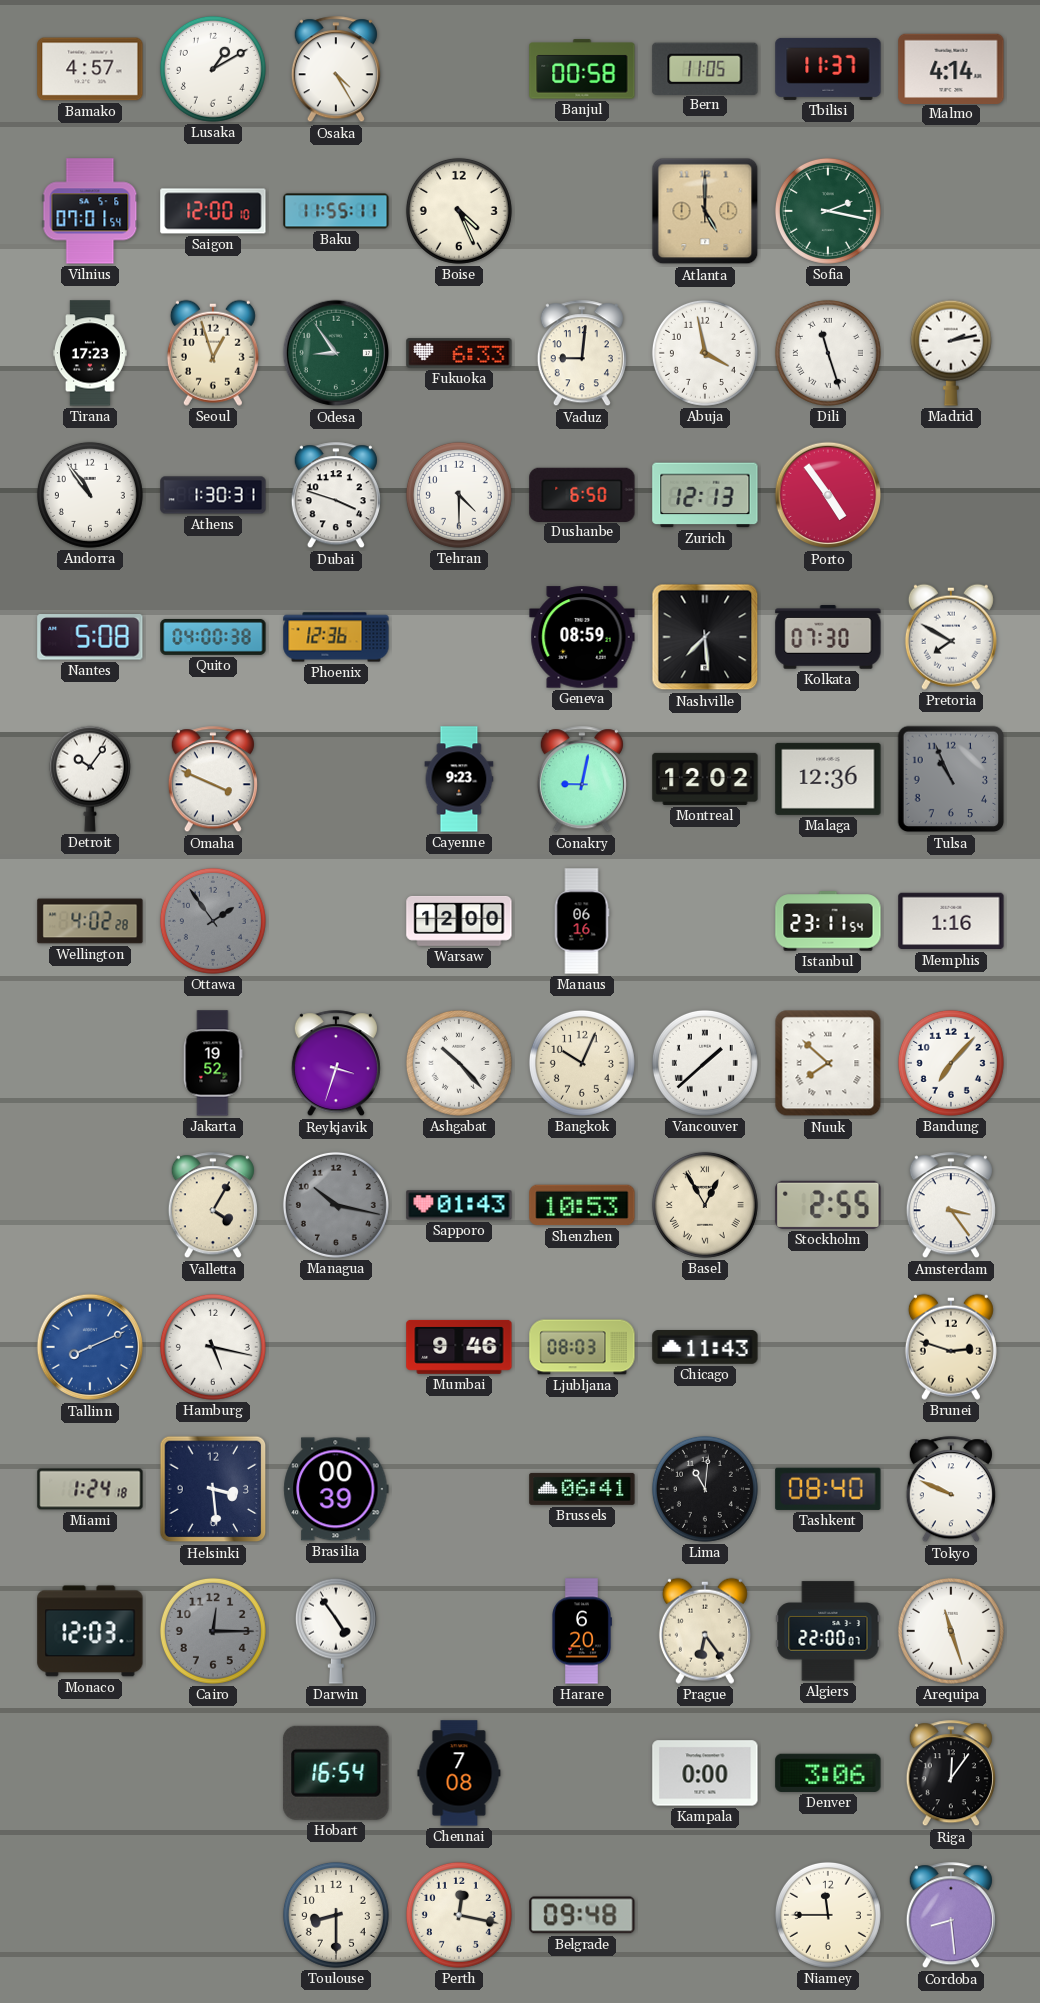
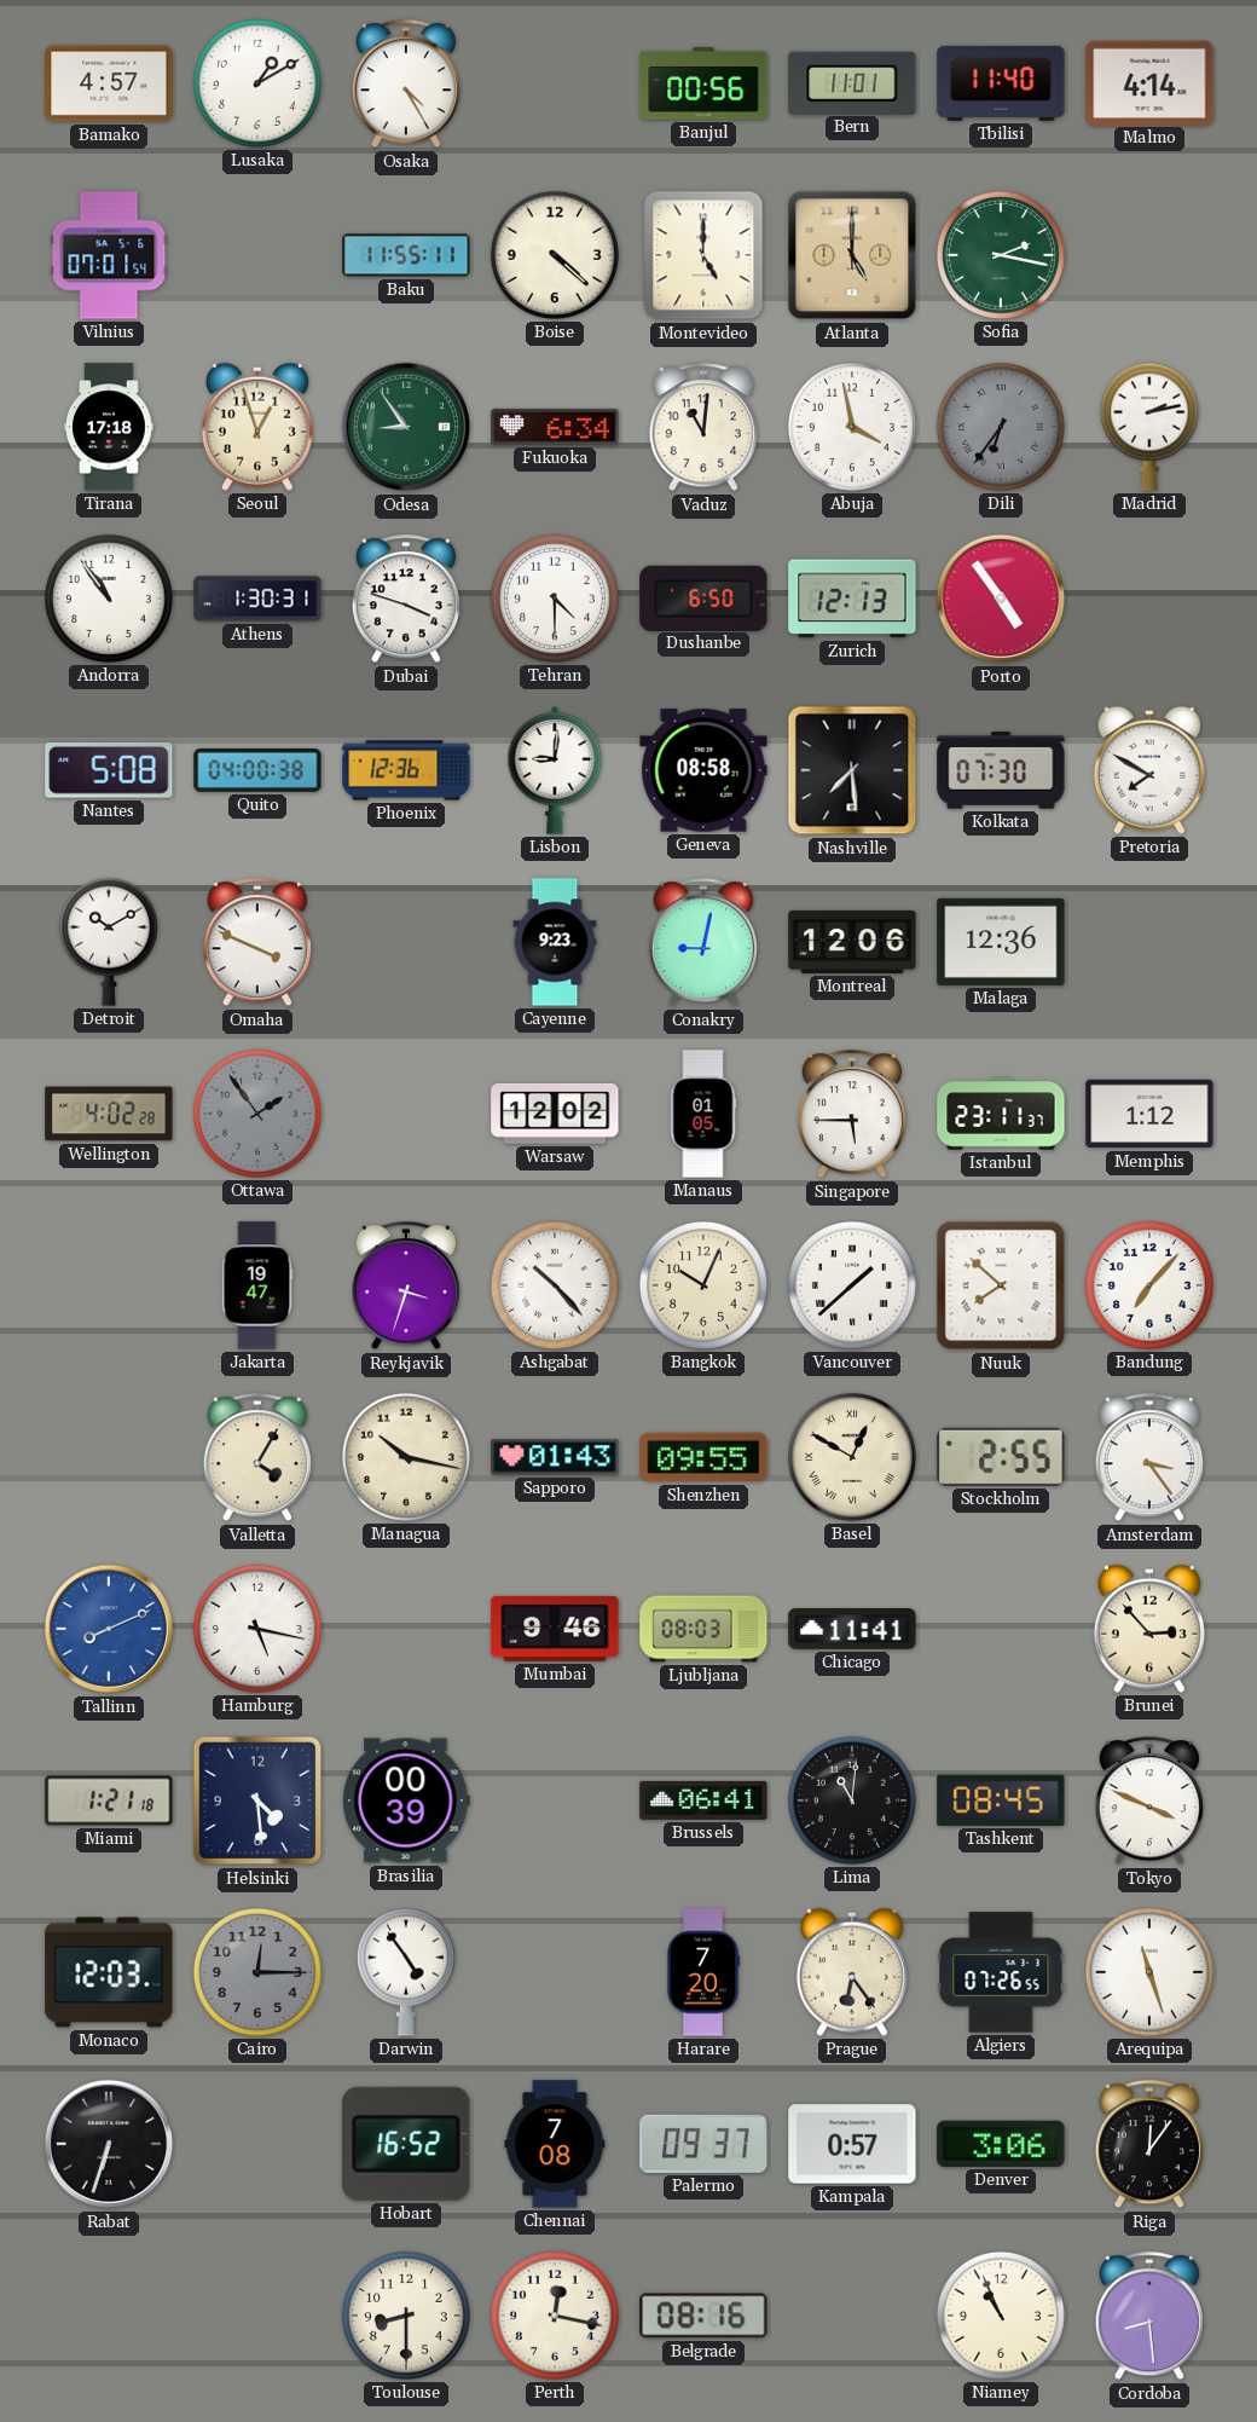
Banjul: 00:58 -> 00:56 (703, 83)
Bern: 11:05 -> 11:01 (852, 82)
Tbilisi: 11:37 -> 11:40 (1001, 83)
Saigon: 12:00 -> none (213, 211)
Boise: 4:26 -> 4:22 (555, 255)
Montevideo: none -> 5:00 (703, 255)
Tirana: 17:23 -> 17:18 (109, 427)
Fukuoka: 6:33 -> 6:34 (555, 427)
Vaduz: 9:01 -> 11:01 (703, 428)
Dili: 11:27 -> 6:36 (1001, 427)
Dili dial: white -> grey (1001, 427)
Lisbon: none -> 9:01 (555, 770)
Geneva: 08:59 -> 08:58 (703, 770)
Detroit: 10:06 -> 10:10 (109, 942)
Montreal: 12:02 -> 12:06 (852, 942)
Tulsa: 10:56 -> none (951, 779)
Warsaw: 12:00 -> 12:02 (555, 1114)
Manaus: 06:16 -> 01:05 (703, 1114)
Singapore: none -> 5:45 (852, 1115)
Istanbul: 23:11:54 -> 23:11:37 (1001, 1114)
Memphis: 1:16 -> 1:12 (1149, 1114)
Jakarta: 19:52 -> 19:47 (257, 1285)
Managua dial: grey -> cream (406, 1457)
Shenzhen: 10:53 -> 09:55 (703, 1457)
Basel: 12:55 -> 12:50 (852, 1457)
Chicago: 11:43 -> 11:41 (852, 1630)
Brunei: 2:48 -> 2:53 (1149, 1629)
Miami: 1:24 -> 1:21 (109, 1800)
Helsinki: 3:29 -> 4:29 (257, 1800)
Tashkent: 08:40 -> 08:45 (1001, 1800)
Tokyo: 9:49 -> 3:49 (1149, 1802)
Harare: 6:20 -> 7:20 (703, 1972)
Algiers: 22:00 -> 07:26 (1001, 1972)
Rabat: none -> 6:33 (109, 2144)
Hobart: 16:54 -> 16:52 (406, 2144)
Palermo: none -> 09:37 (703, 2144)
Kampala: 0:00 -> 0:57 (852, 2144)
Belgrade: 09:48 -> 08:16 (703, 2316)
Niamey: 11:45 -> 10:56 (1001, 2316)
